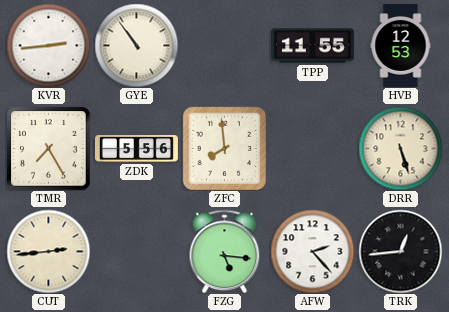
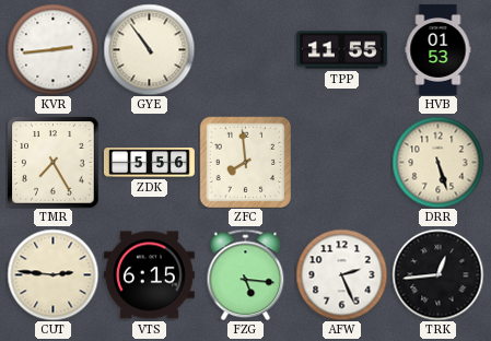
HVB: 12:53 -> 01:53 (439, 49)
CUT: 2:44 -> 2:46 (52, 274)
VTS: none -> 6:15 (149, 275)
AFW: 2:23 -> 2:26 (341, 274)
